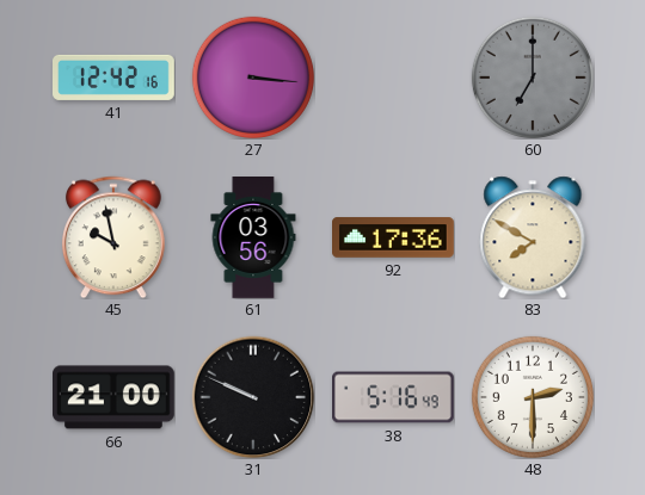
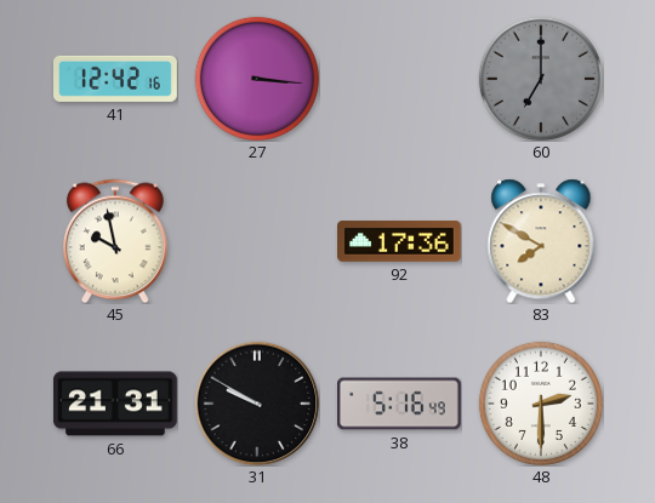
61: 03:56 -> none (253, 239)
66: 21:00 -> 21:31 (116, 404)
31: 9:49 -> 9:50 (257, 404)
